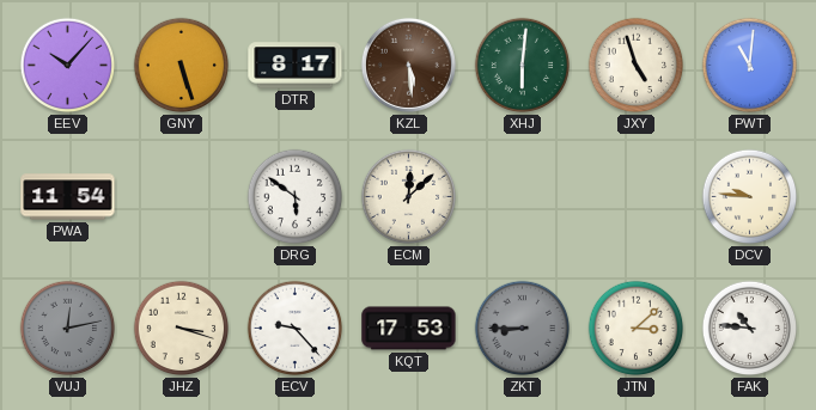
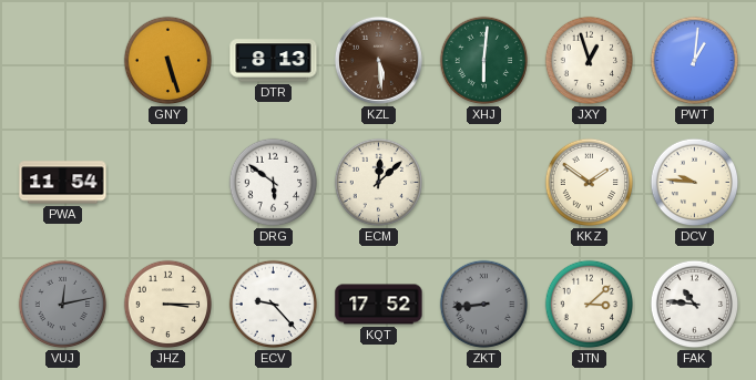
EEV: 10:07 -> none (68, 66)
DTR: 8:17 -> 8:13 (274, 61)
JXY: 4:57 -> 12:57 (590, 61)
PWT: 11:01 -> 1:01 (695, 61)
KKZ: none -> 1:51 (590, 183)
JHZ: 3:18 -> 3:15 (168, 305)
KQT: 17:53 -> 17:52 (379, 305)
ZKT: 8:45 -> 8:44 (484, 305)
